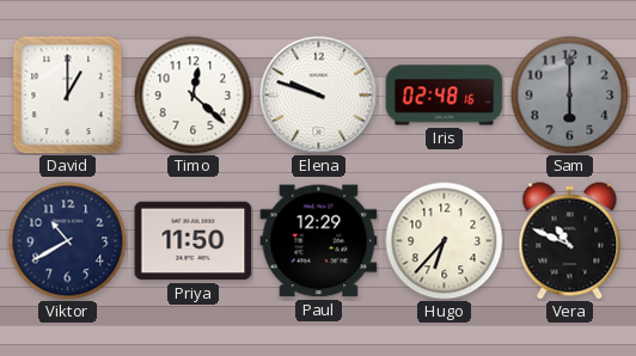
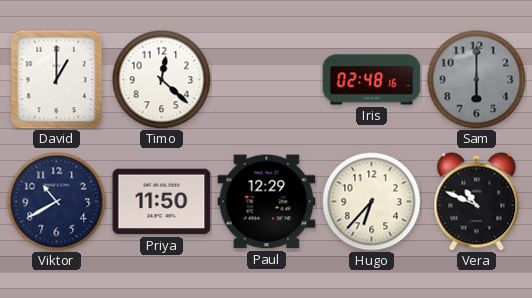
Elena: 9:48 -> none (319, 96)
